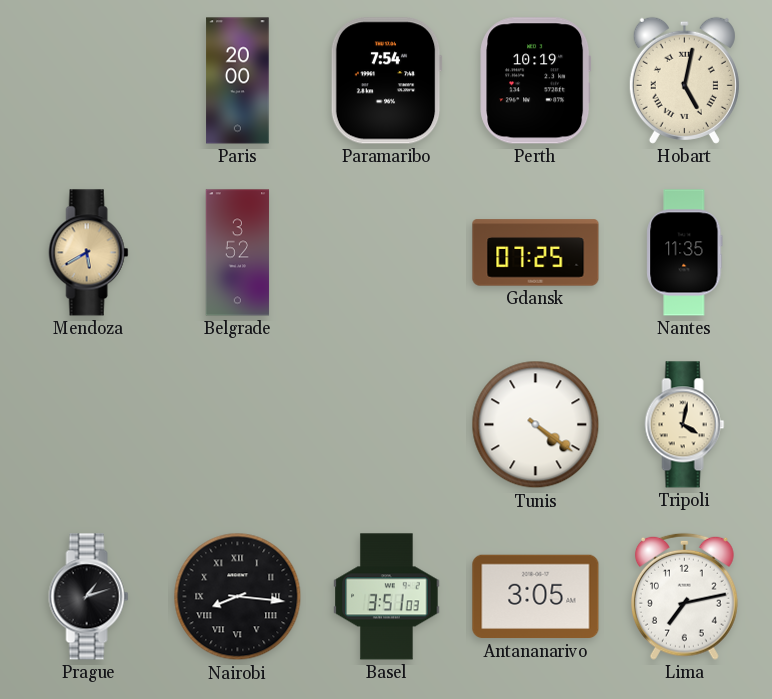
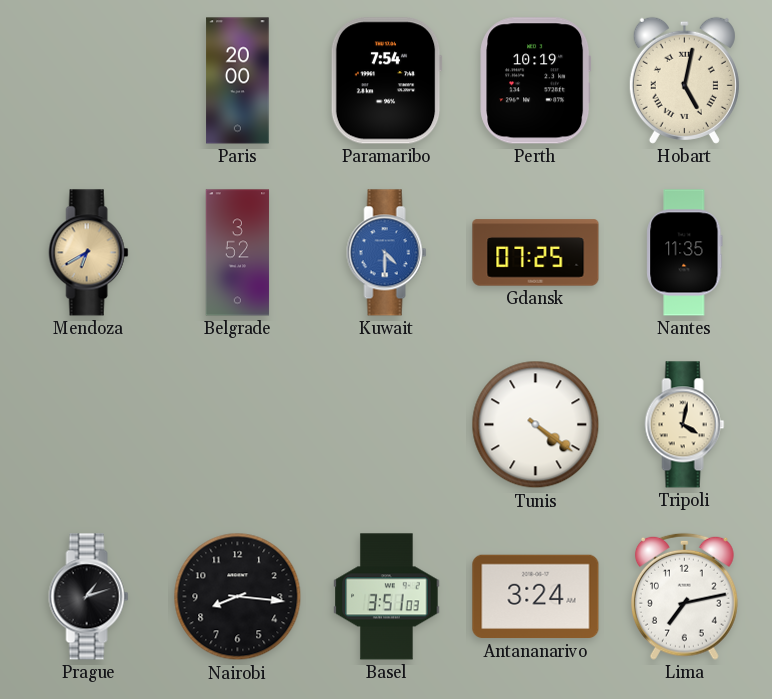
Mendoza: 5:40 -> 6:40 (89, 253)
Kuwait: none -> 4:30 (387, 253)
Nairobi numerals: Roman -> Arabic (238, 597)
Antananarivo: 3:05 -> 3:24 (536, 597)
